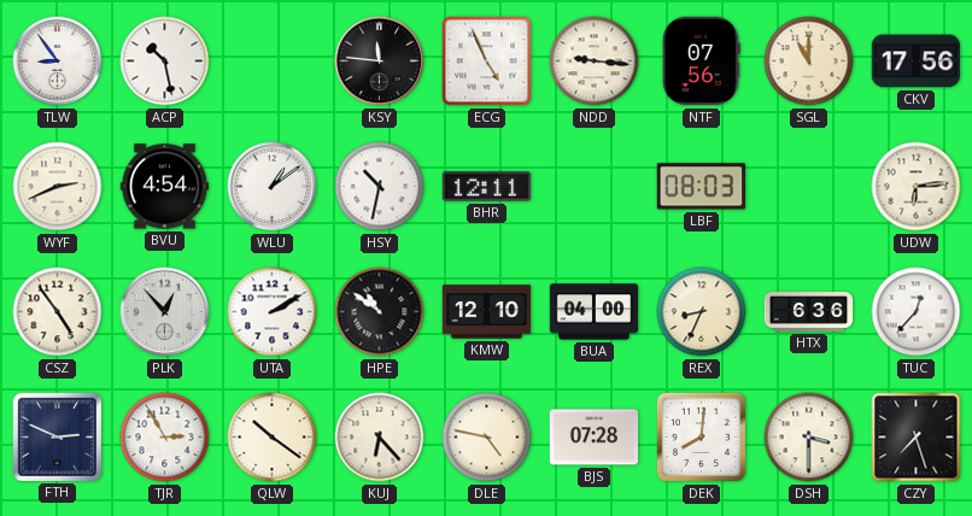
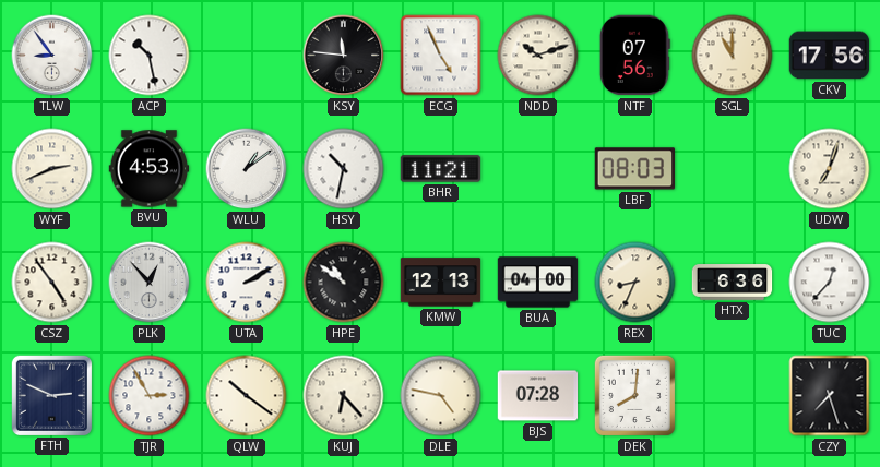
NDD: 9:16 -> 10:12 (538, 56)
BVU: 4:54 -> 4:53 (150, 169)
BHR: 12:11 -> 11:21 (441, 169)
UDW: 6:14 -> 7:03 (830, 169)
KMW: 12:10 -> 12:13 (441, 283)
DSH: 3:30 -> none (809, 438)
